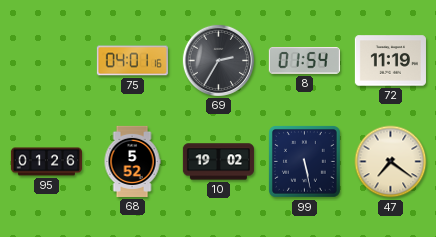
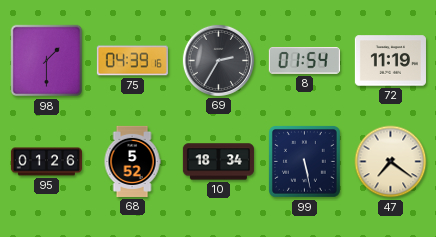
98: none -> 1:30 (47, 61)
75: 04:01 -> 04:39 (132, 61)
10: 19:02 -> 18:34 (218, 162)
